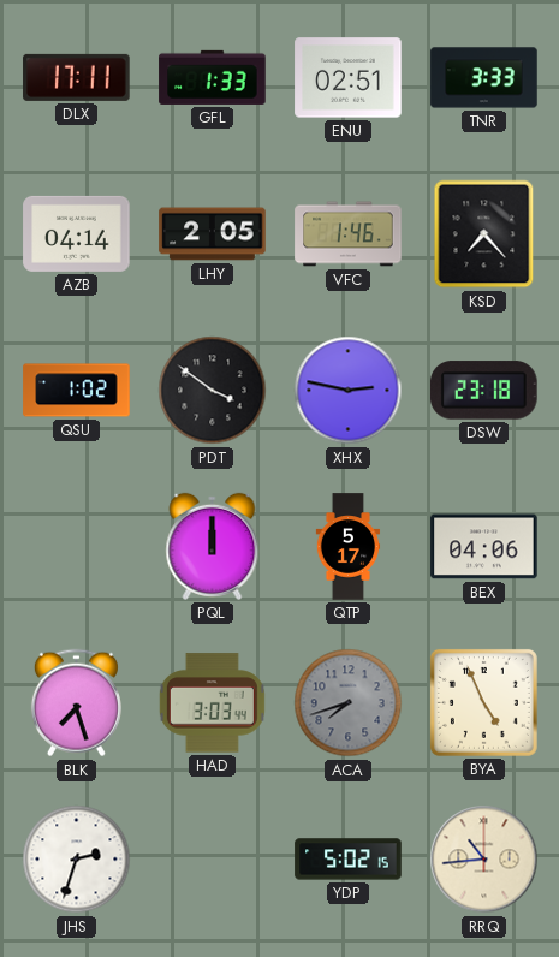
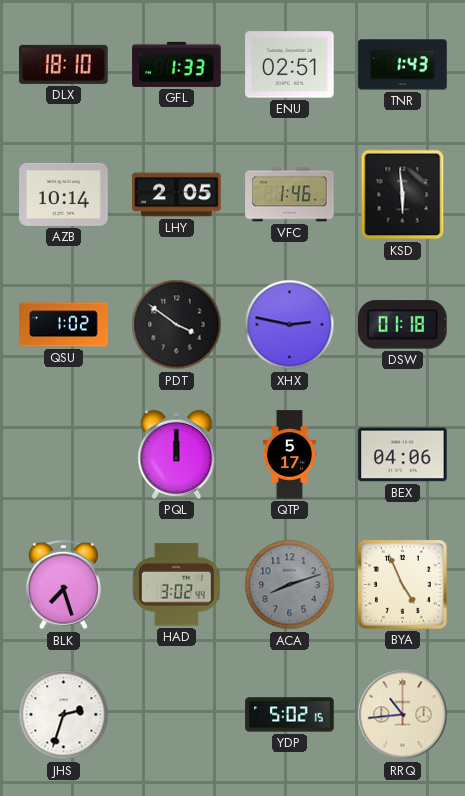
DLX: 17:11 -> 18:10 (64, 64)
TNR: 3:33 -> 1:43 (403, 65)
AZB: 04:14 -> 10:14 (64, 194)
KSD: 7:23 -> 5:59 (403, 195)
DSW: 23:18 -> 01:18 (403, 325)
HAD: 3:03 -> 3:02 (176, 585)
ACA: 7:42 -> 8:12 (290, 585)
